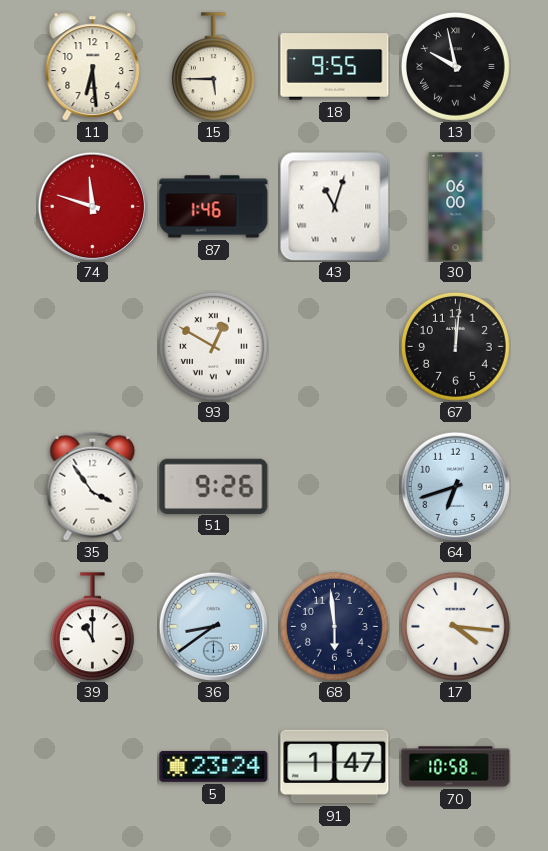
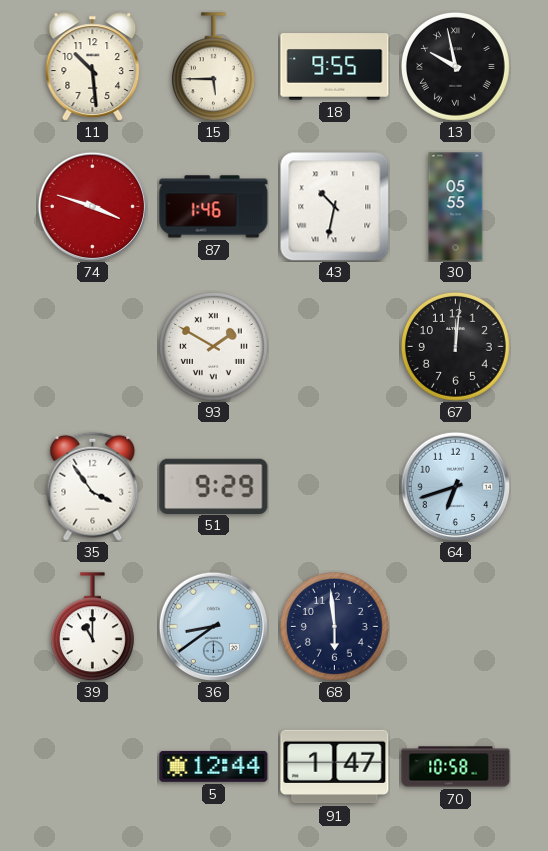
11: 6:29 -> 10:29 (93, 67)
74: 11:48 -> 3:48 (92, 206)
43: 11:03 -> 10:32 (334, 206)
30: 06:00 -> 05:55 (456, 207)
93: 12:50 -> 1:50 (214, 347)
51: 9:26 -> 9:29 (214, 486)
17: 4:16 -> none (456, 627)
5: 23:24 -> 12:44 (214, 766)
